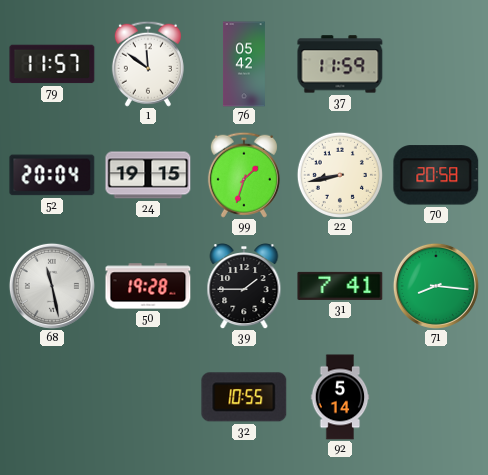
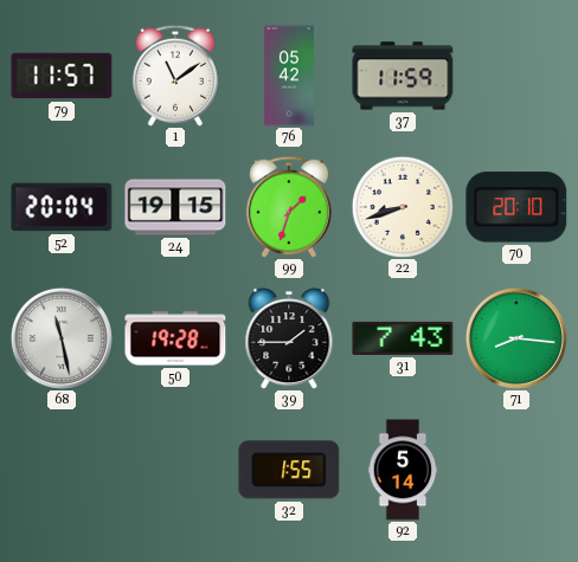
1: 11:51 -> 11:09 (175, 76)
22: 8:43 -> 8:42 (403, 207)
70: 20:58 -> 20:10 (516, 207)
31: 7:41 -> 7:43 (403, 338)
32: 10:55 -> 1:55 (289, 470)
